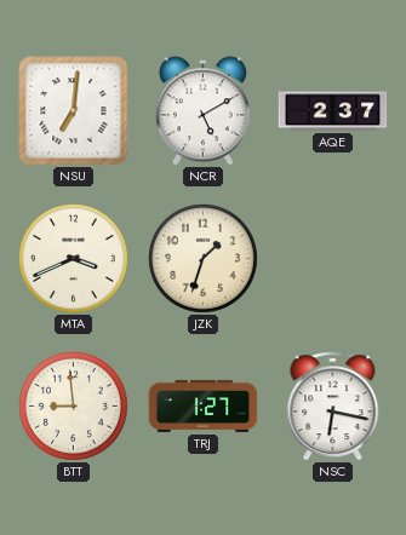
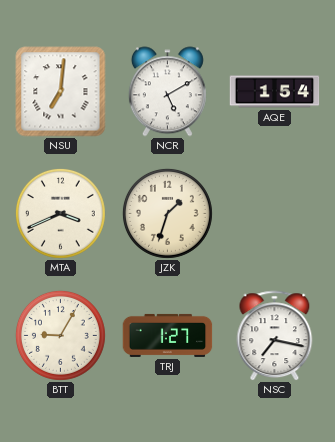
AQE: 2:37 -> 1:54 (275, 92)
BTT: 8:59 -> 9:05 (60, 335)
NSC: 6:17 -> 7:17 (275, 336)
